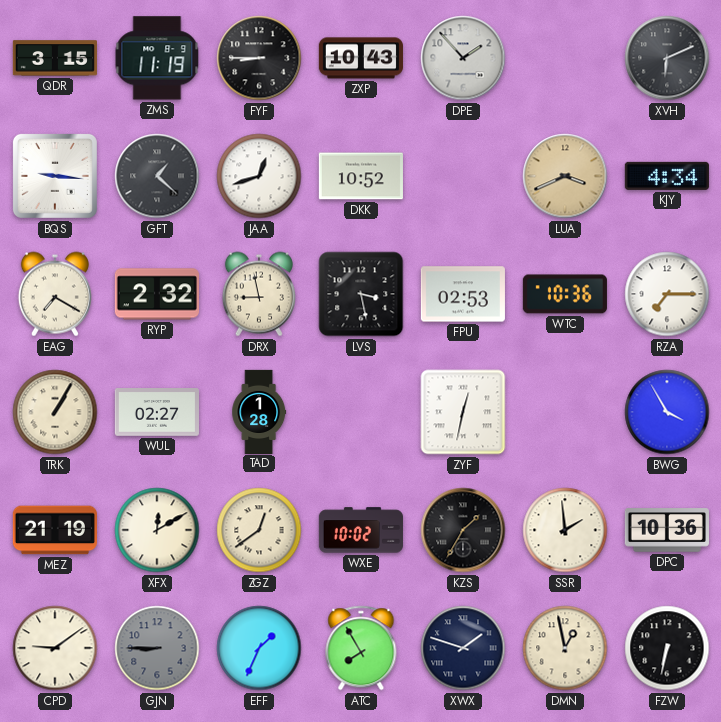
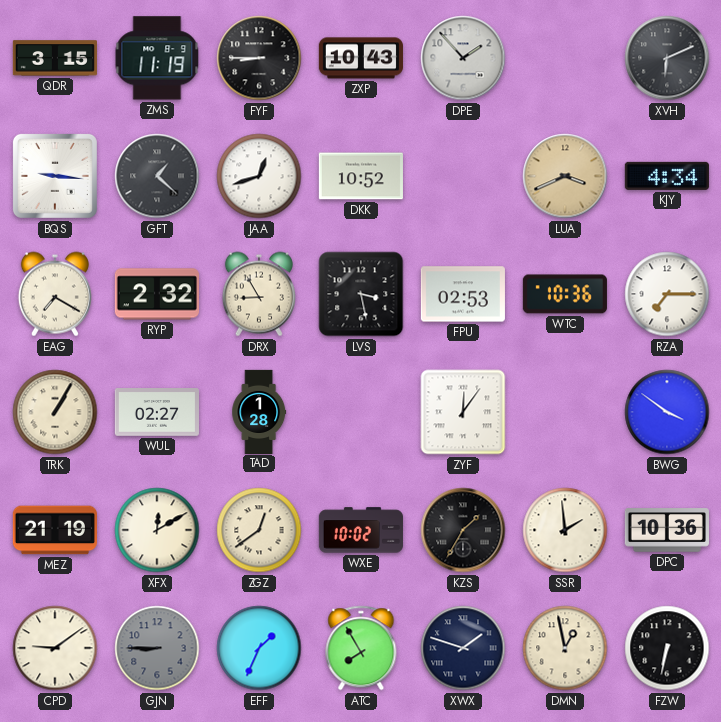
DRX: 8:58 -> 8:55 (259, 294)
ZYF: 12:32 -> 12:06 (463, 412)
BWG: 3:55 -> 3:51 (667, 412)
